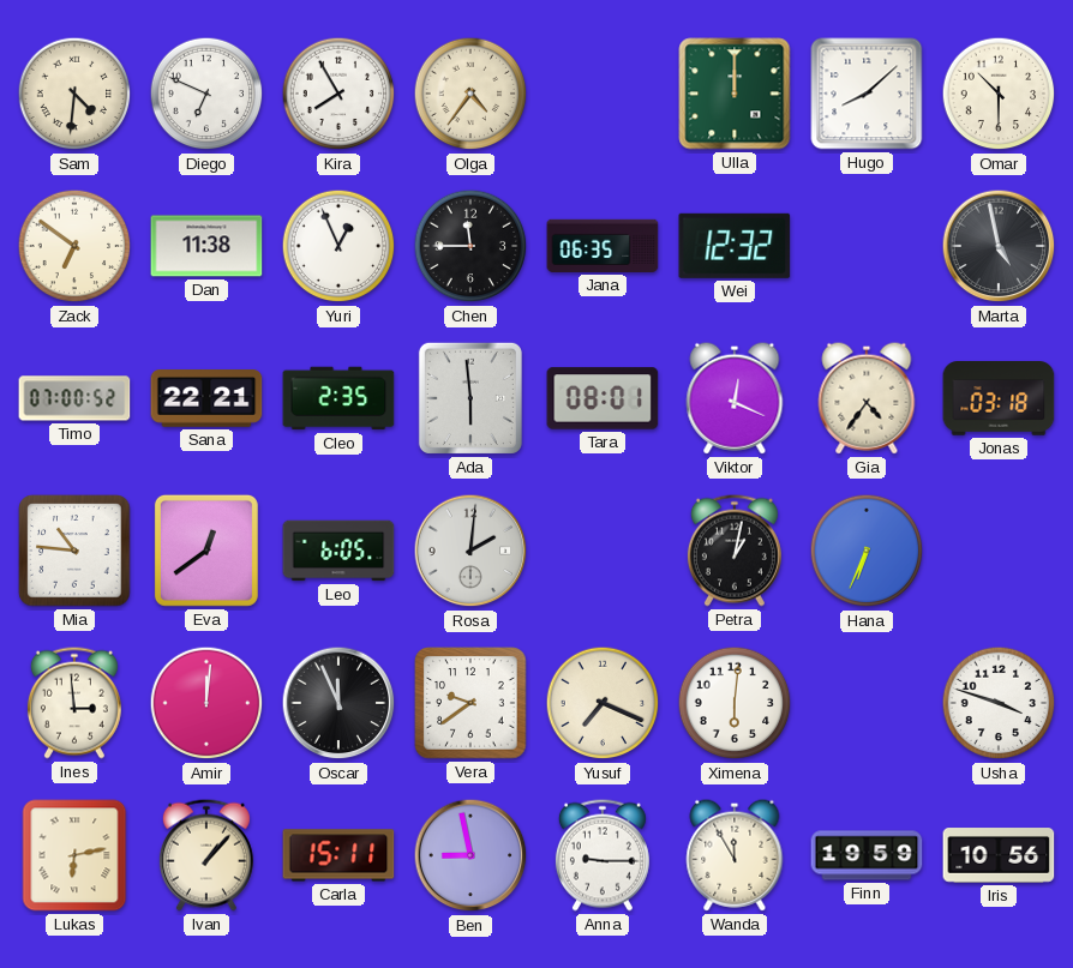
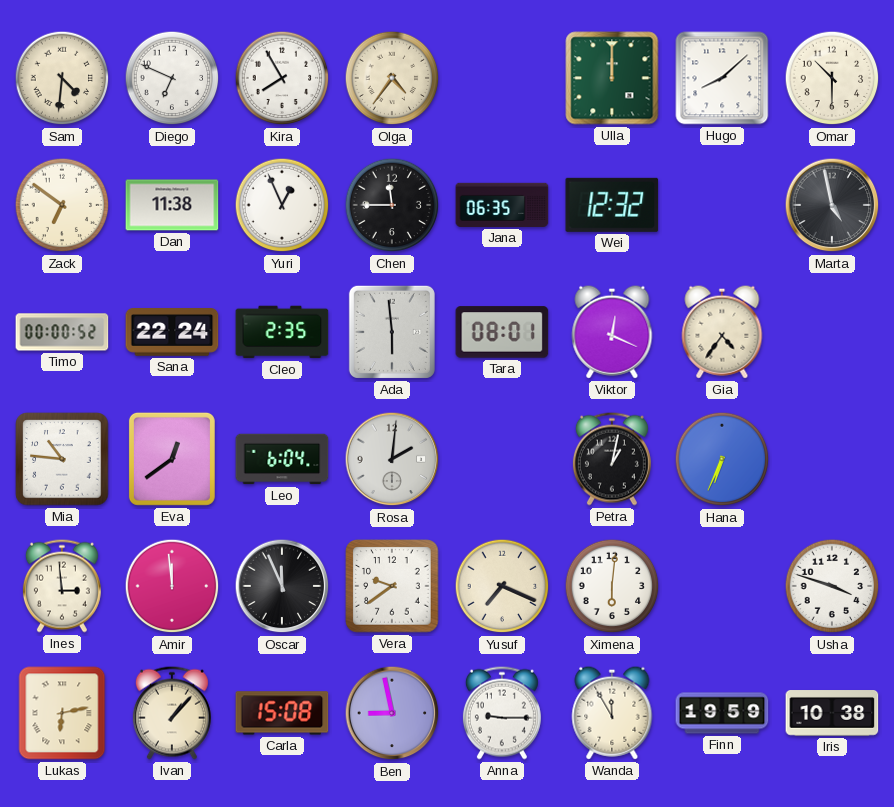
Timo: 07:00 -> 00:00 (62, 332)
Sana: 22:21 -> 22:24 (172, 333)
Jonas: 03:18 -> none (999, 399)
Leo: 6:05 -> 6:04 (282, 459)
Amir: 12:01 -> 11:59 (172, 586)
Carla: 15:11 -> 15:08 (282, 713)
Iris: 10:56 -> 10:38 (832, 713)
